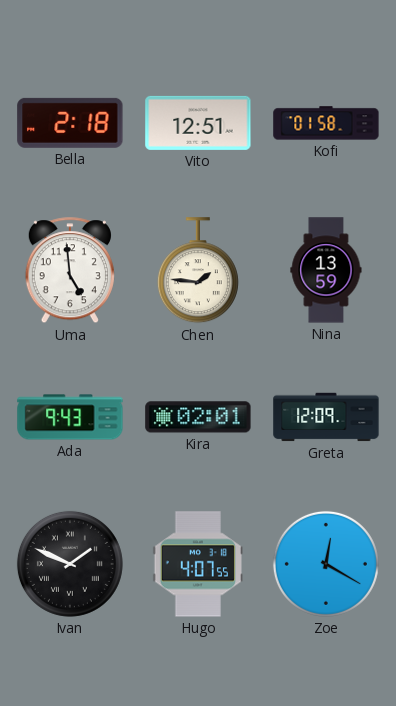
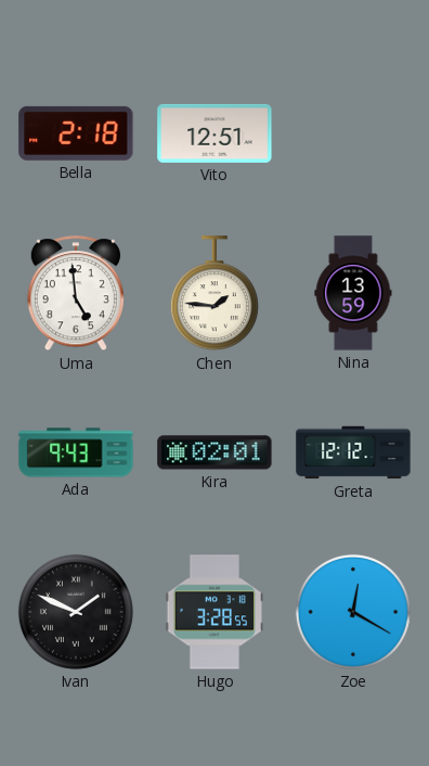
Kofi: 01:58 -> none (326, 123)
Greta: 12:09 -> 12:12 (353, 452)
Hugo: 4:07 -> 3:28 (213, 612)
